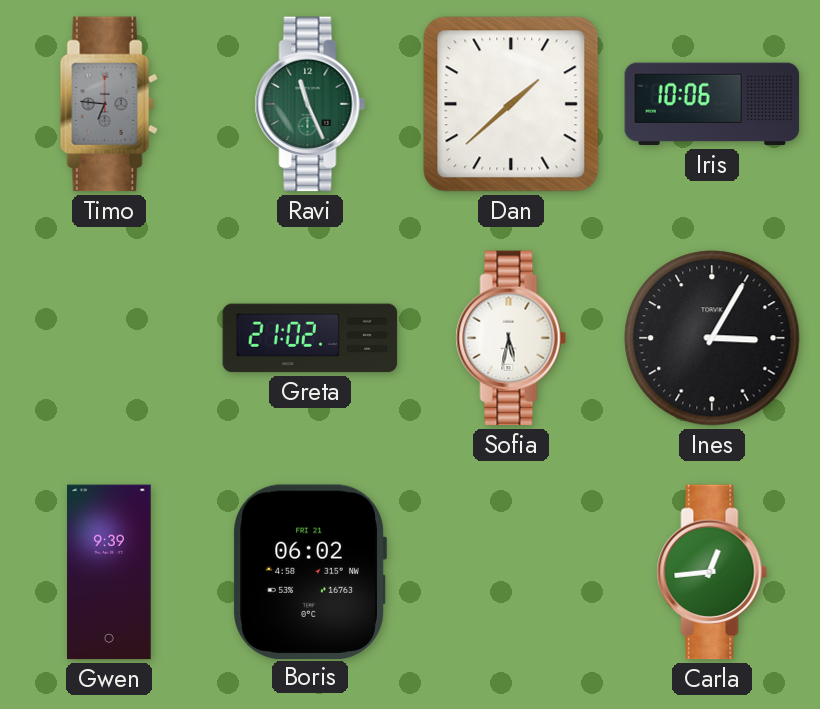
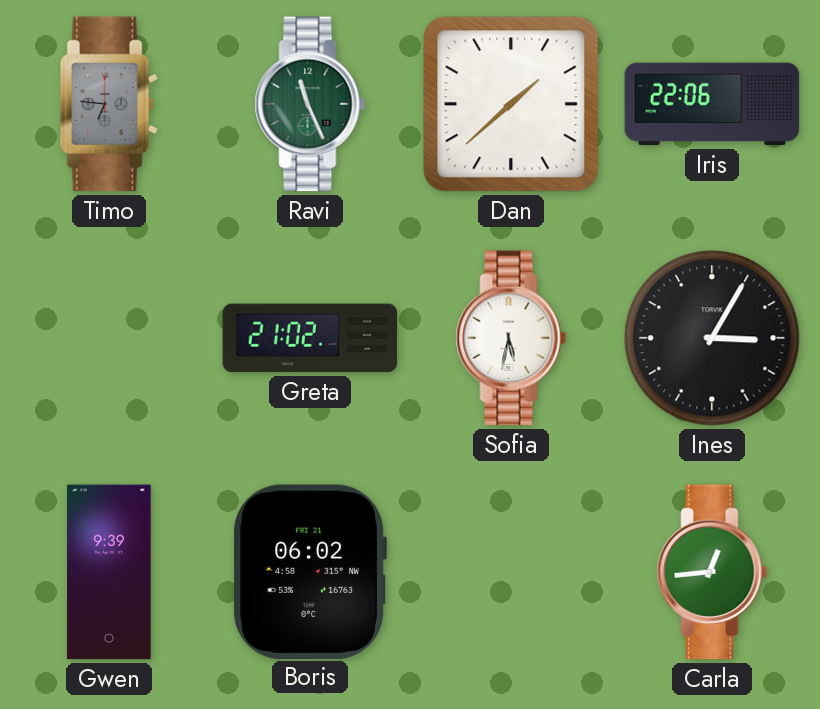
Iris: 10:06 -> 22:06 (712, 104)
